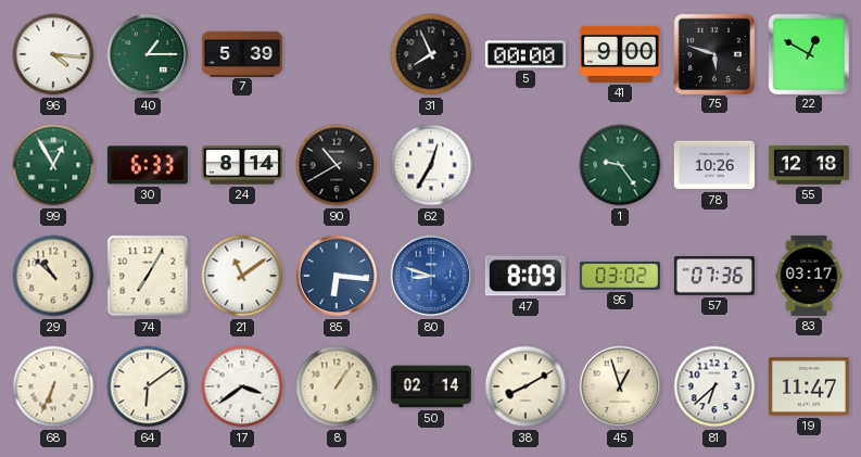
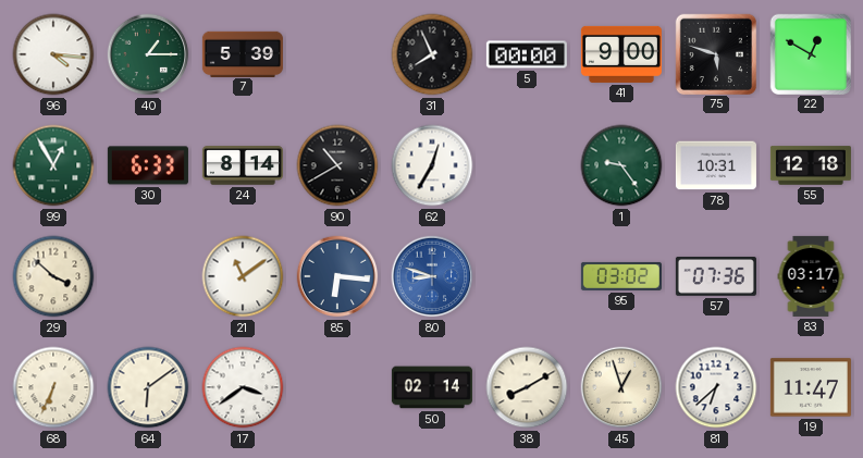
78: 10:26 -> 10:31 (716, 165)
29: 10:52 -> 3:52 (53, 276)
74: 7:05 -> none (148, 276)
47: 8:09 -> none (526, 276)
8: 1:06 -> none (337, 386)
